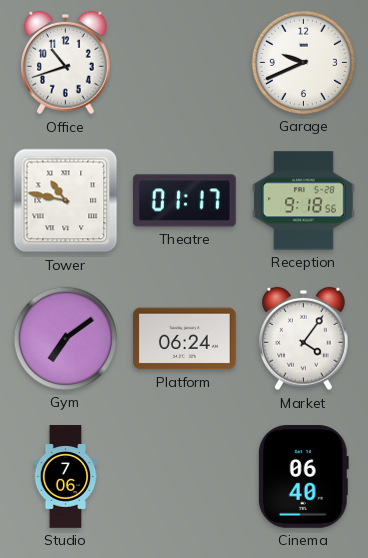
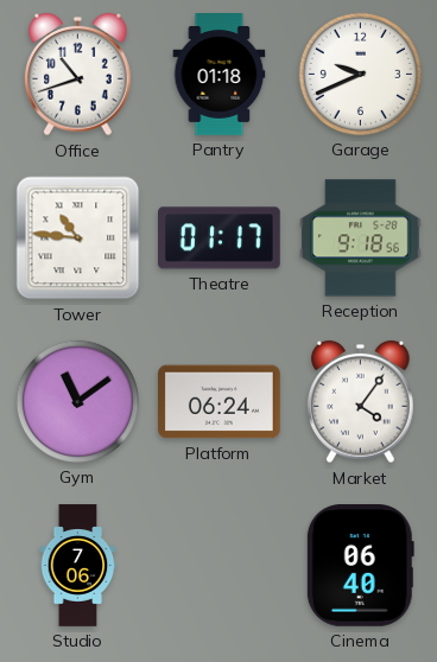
Pantry: none -> 01:18 (220, 75)
Tower: 10:47 -> 10:46 (78, 238)
Gym: 7:09 -> 11:09 (77, 401)
